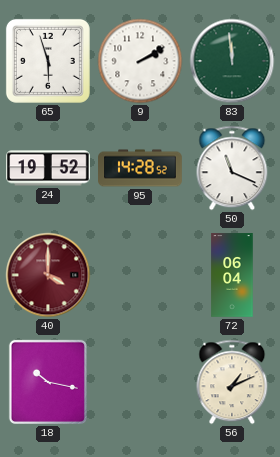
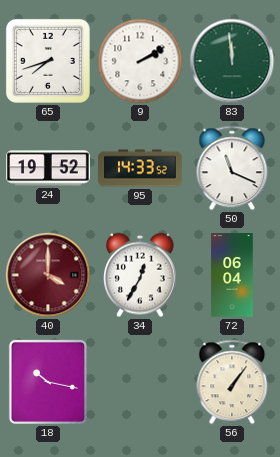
65: 5:57 -> 7:42 (48, 61)
95: 14:28 -> 14:33 (140, 168)
34: none -> 12:35 (141, 275)
56: 1:11 -> 1:06 (232, 382)
